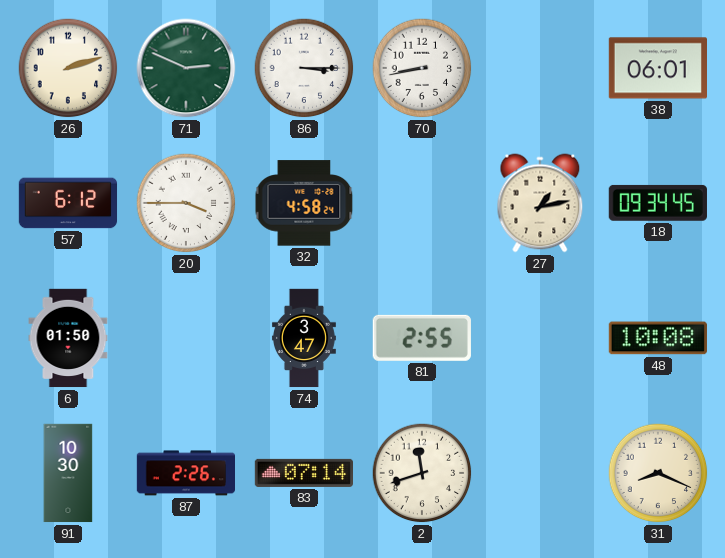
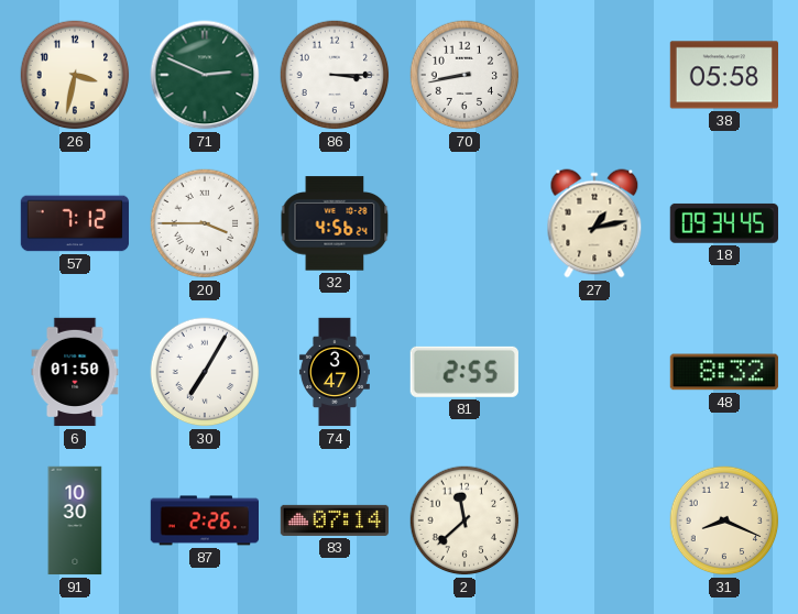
26: 2:12 -> 3:32 (75, 75)
38: 06:01 -> 05:58 (723, 75)
57: 6:12 -> 7:12 (75, 223)
32: 4:58 -> 4:56 (335, 223)
30: none -> 7:05 (205, 372)
48: 10:08 -> 8:32 (724, 372)
2: 11:42 -> 11:38 (464, 520)
